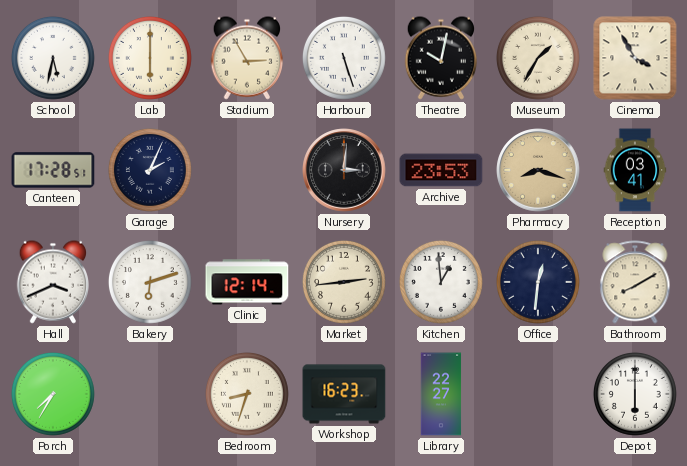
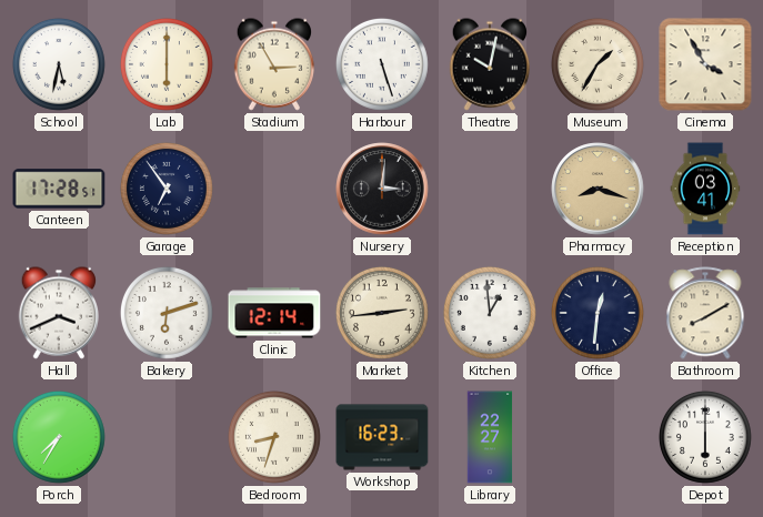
Garage: 2:04 -> 6:54 (167, 189)
Archive: 23:53 -> none (441, 170)
